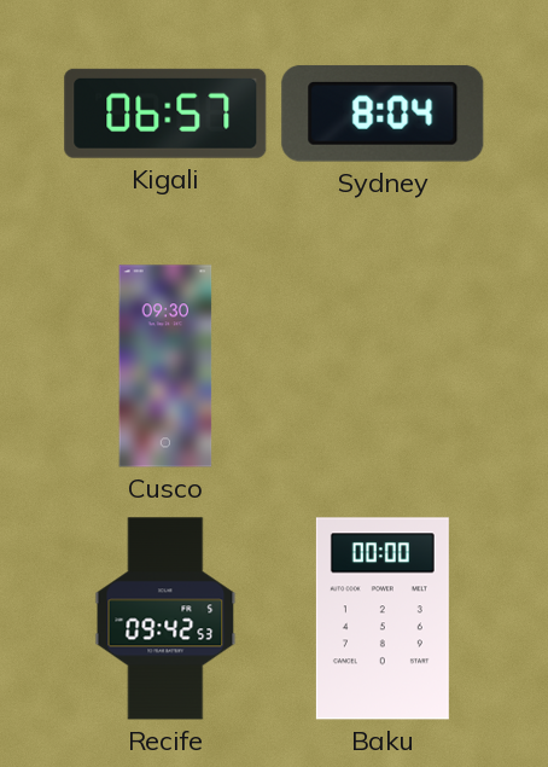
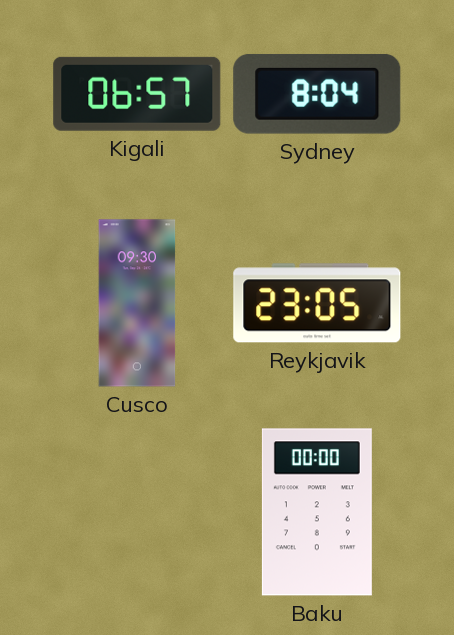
Reykjavik: none -> 23:05 (317, 303)
Recife: 09:42 -> none (165, 618)
